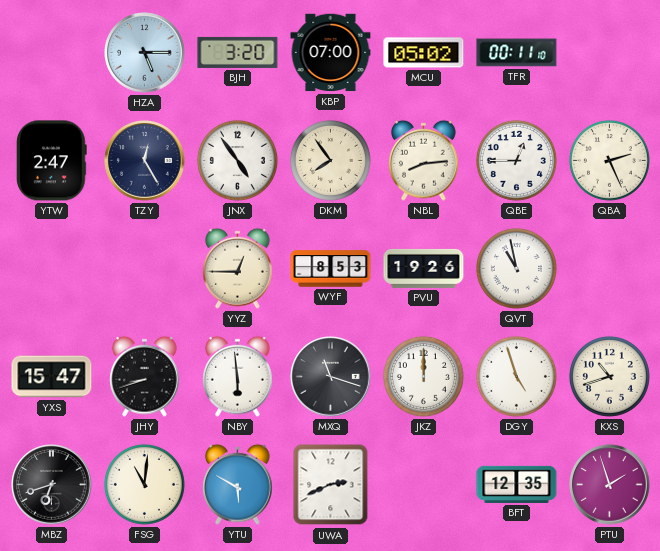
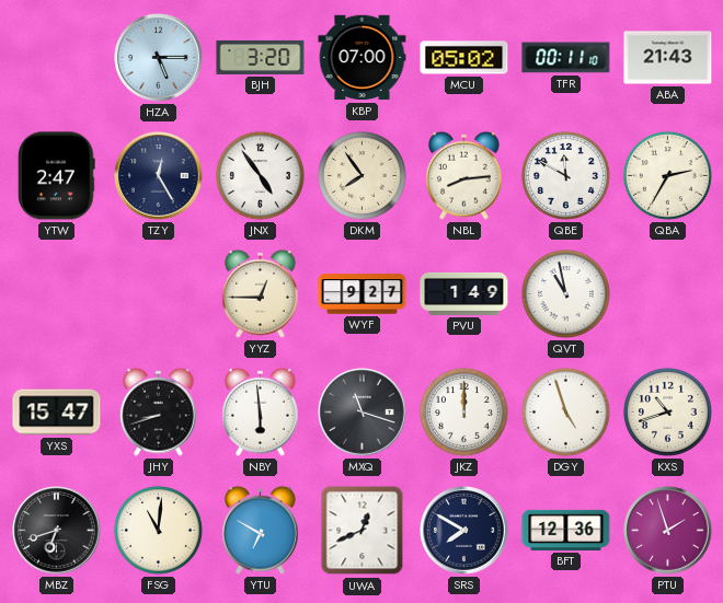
ABA: none -> 21:43 (668, 58)
QBE: 12:45 -> 11:50 (565, 175)
QBA: 2:26 -> 2:35 (667, 175)
WYF: 8:53 -> 9:27 (363, 294)
PVU: 19:26 -> 1:49 (464, 293)
YTU: 5:50 -> 6:50 (261, 530)
UWA: 2:41 -> 12:41 (363, 531)
SRS: none -> 7:50 (464, 531)
BFT: 12:35 -> 12:36 (566, 530)
